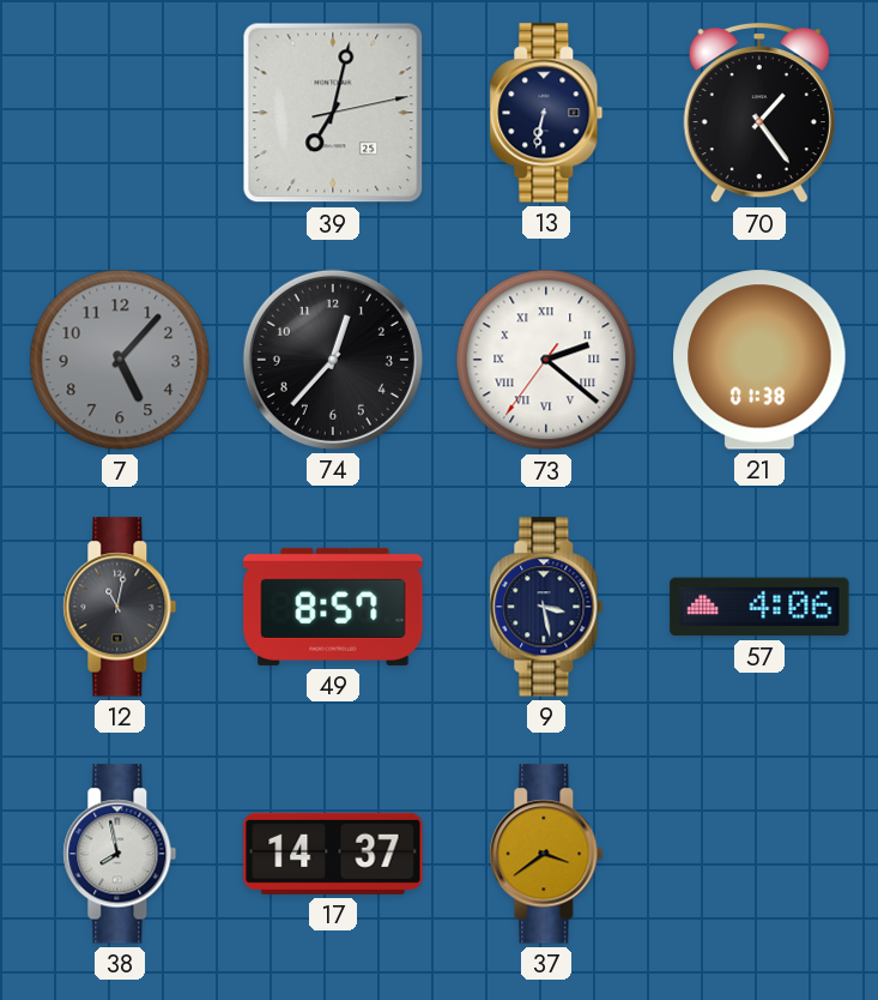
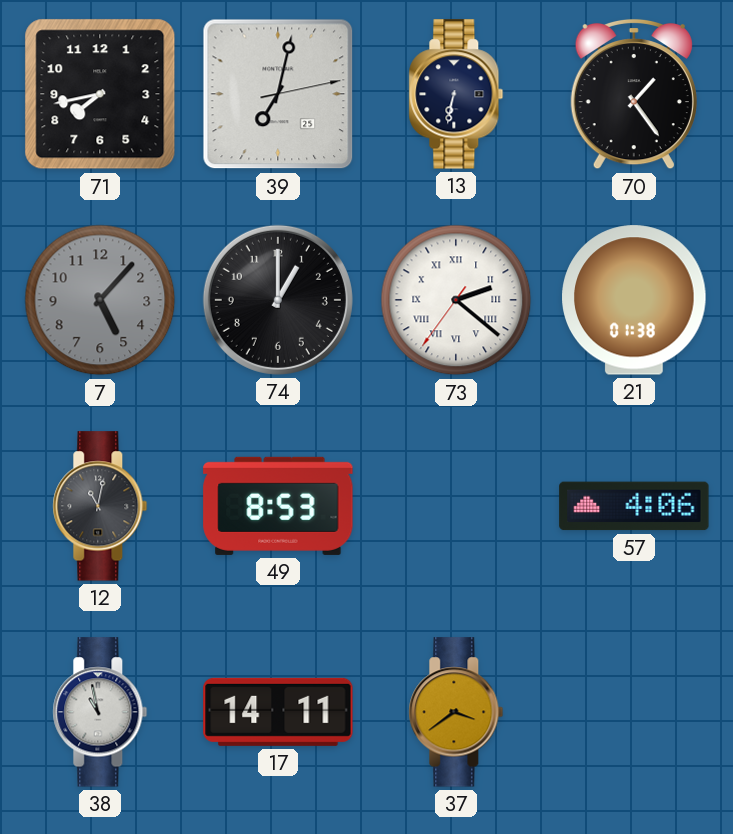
71: none -> 7:43 (100, 94)
74: 12:37 -> 1:00 (278, 300)
49: 8:57 -> 8:53 (278, 506)
9: 3:28 -> none (546, 607)
38: 7:58 -> 10:58 (100, 712)
17: 14:37 -> 14:11 (278, 712)
